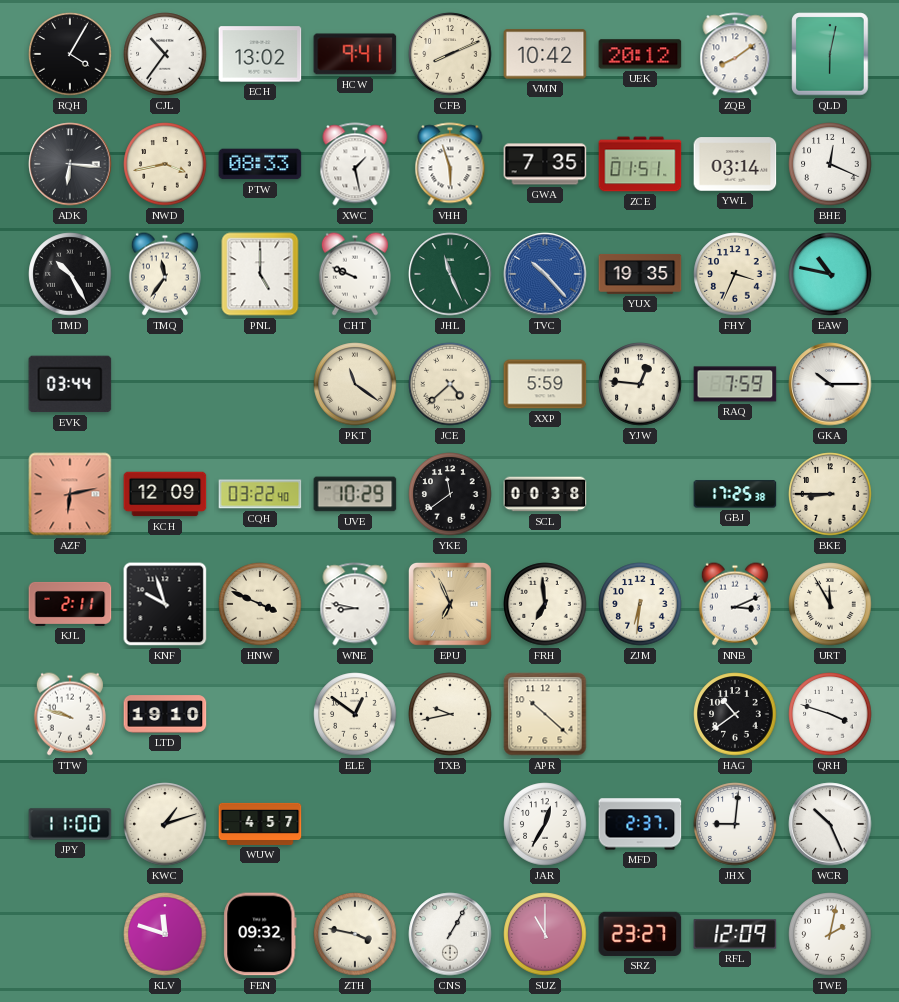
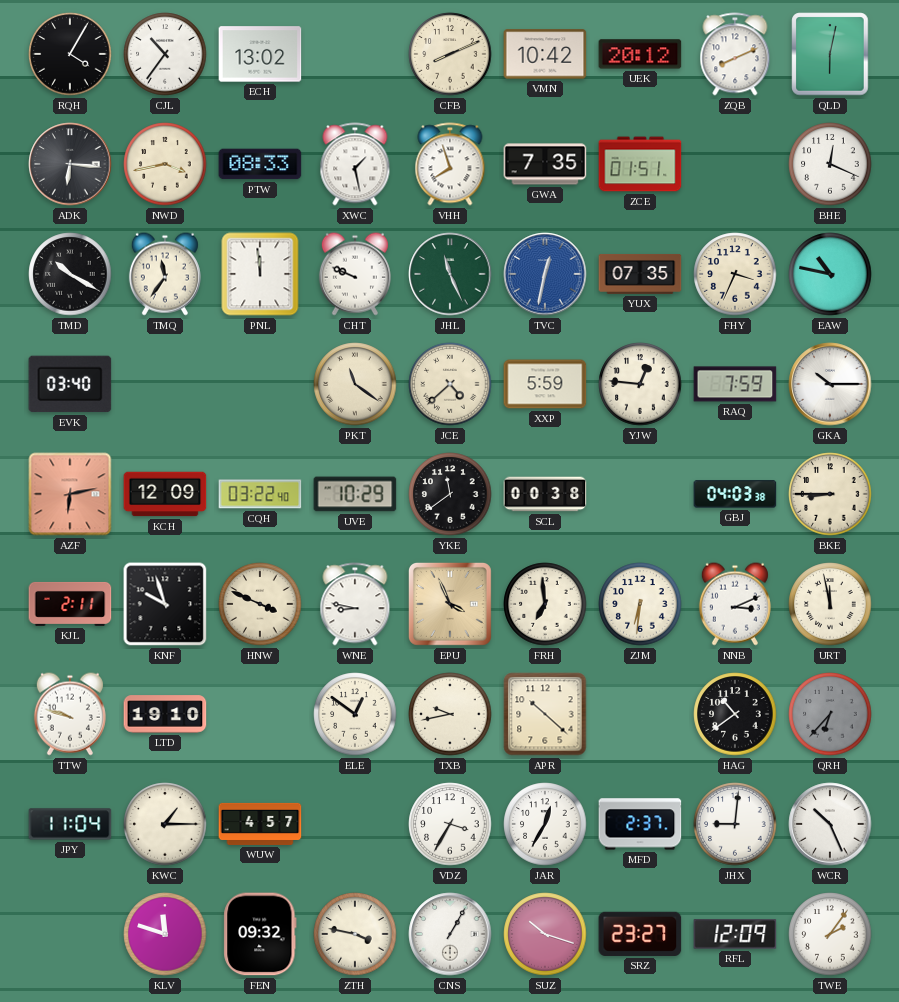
HCW: 9:41 -> none (355, 54)
ZQB: 8:09 -> 8:11 (735, 54)
VHH: 5:57 -> 7:57 (450, 164)
YWL: 03:14 -> none (735, 164)
TMD: 10:25 -> 10:20 (70, 274)
PNL: 5:00 -> 11:59 (260, 274)
TVC: 10:23 -> 12:32 (545, 274)
YUX: 19:35 -> 07:35 (640, 274)
EVK: 03:44 -> 03:40 (70, 384)
GBJ: 17:25 -> 04:03 (735, 494)
EPU: 6:56 -> 3:56 (450, 604)
URT: 11:55 -> 11:58 (830, 604)
QRH: 3:48 -> 6:37 (830, 714)
QRH dial: white -> grey (830, 714)
JPY: 11:00 -> 11:04 (70, 824)
KWC: 1:12 -> 1:15 (165, 824)
VDZ: none -> 3:35 (450, 824)
SUZ: 11:00 -> 10:18 (545, 934)
TWE: 2:02 -> 2:06 (830, 934)
